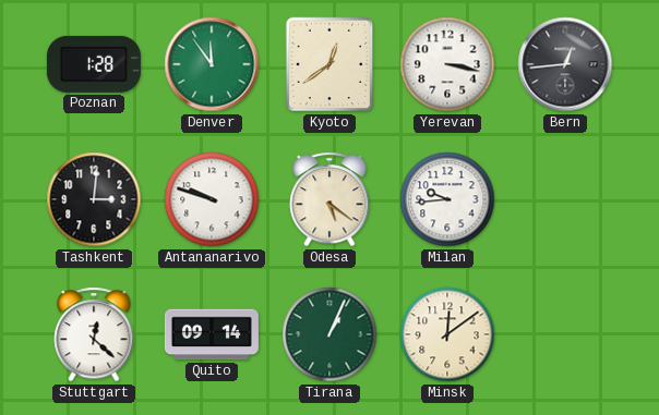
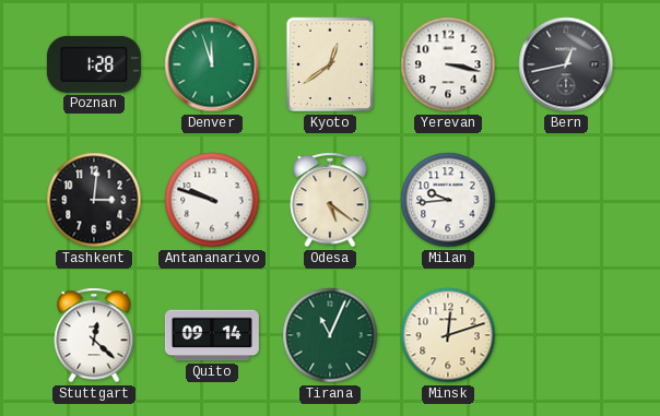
Denver: 11:54 -> 11:57 (212, 64)
Bern: 12:44 -> 12:43 (566, 64)
Tirana: 1:04 -> 11:04 (330, 335)
Minsk: 12:09 -> 12:12 (448, 335)
